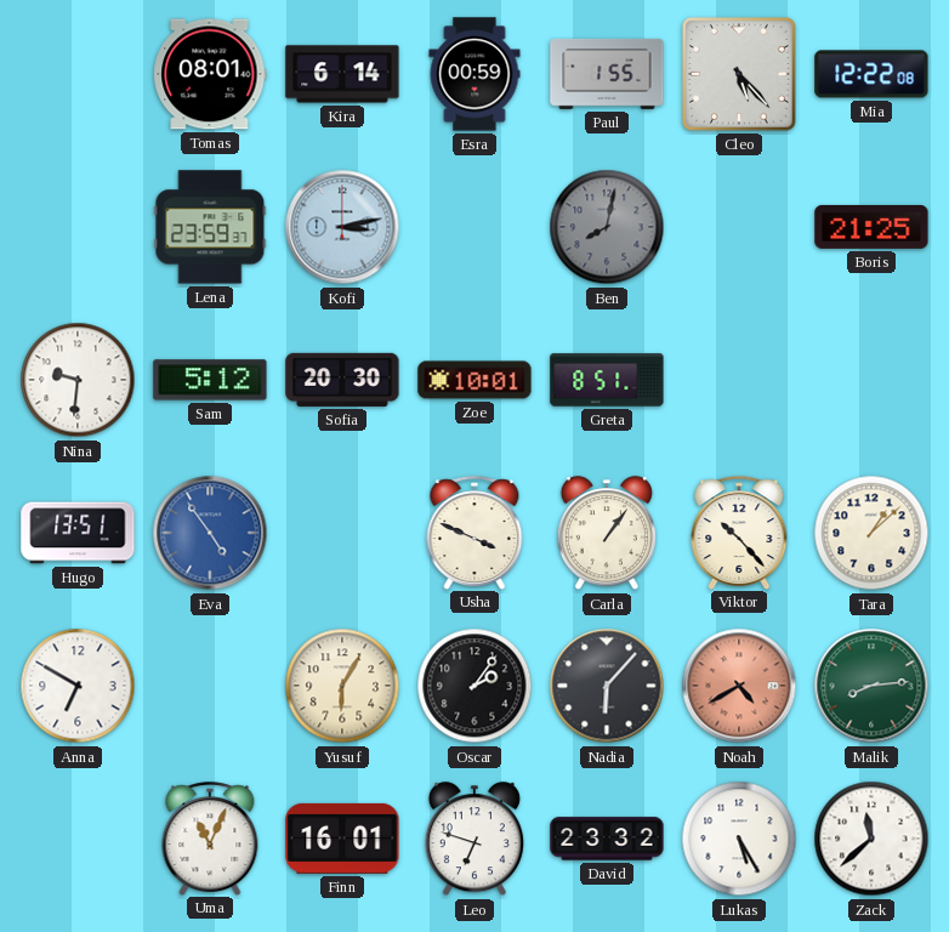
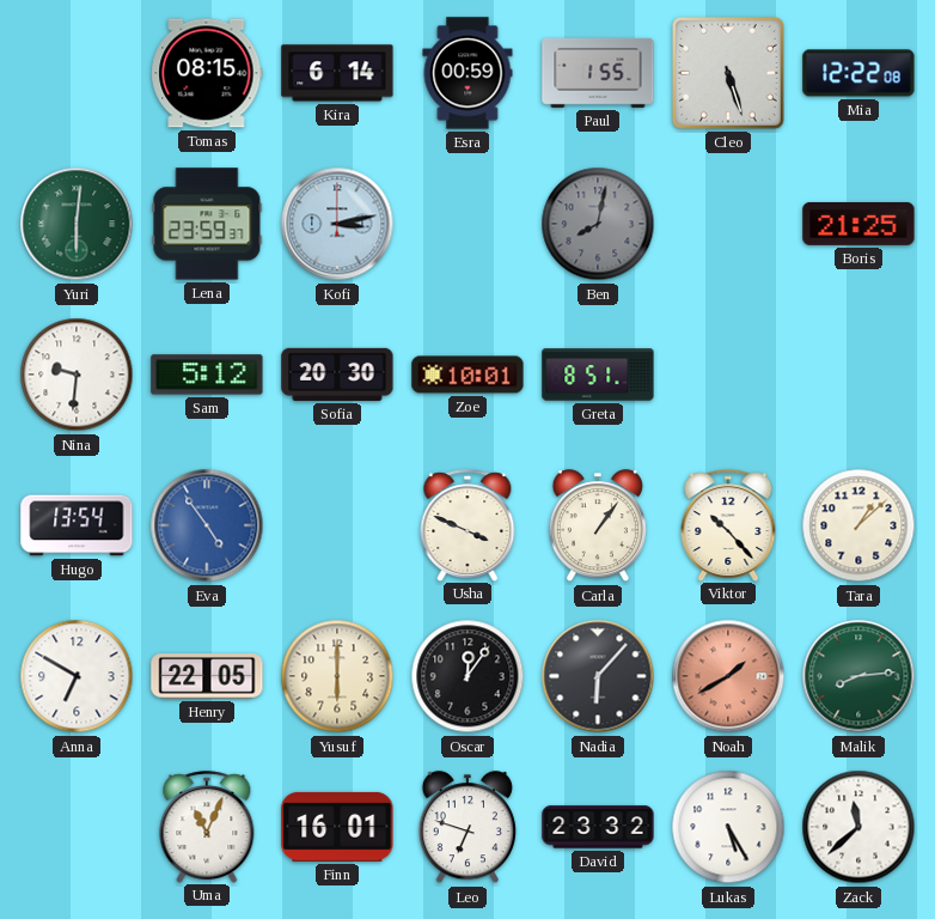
Tomas: 08:01 -> 08:15 (207, 73)
Cleo: 5:23 -> 5:27 (728, 73)
Yuri: none -> 6:01 (77, 224)
Hugo: 13:51 -> 13:54 (77, 525)
Henry: none -> 22:05 (207, 676)
Yusuf: 6:05 -> 6:00 (337, 676)
Oscar: 2:06 -> 12:06 (467, 676)
Noah: 4:40 -> 1:40 (728, 676)
